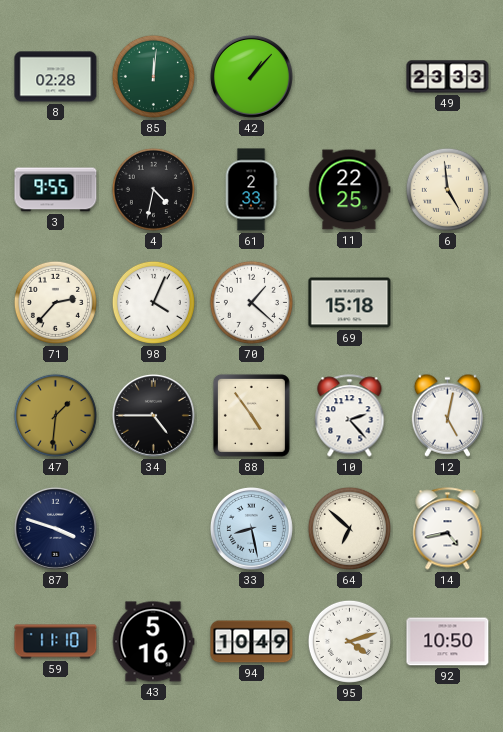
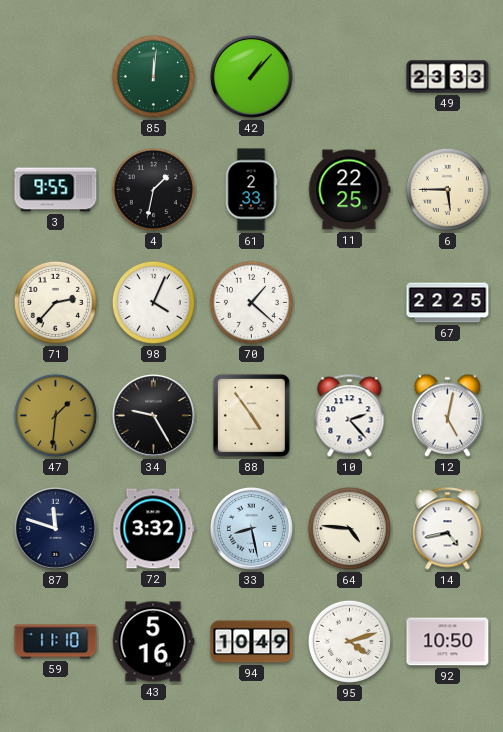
8: 02:28 -> none (56, 77)
4: 4:32 -> 1:32 (153, 189)
6: 4:59 -> 5:45 (447, 189)
69: 15:18 -> none (350, 303)
67: none -> 22:25 (448, 303)
34: 4:45 -> 9:25 (153, 415)
87: 3:48 -> 11:48 (55, 528)
72: none -> 3:32 (153, 529)
64: 6:52 -> 4:46 (349, 528)
